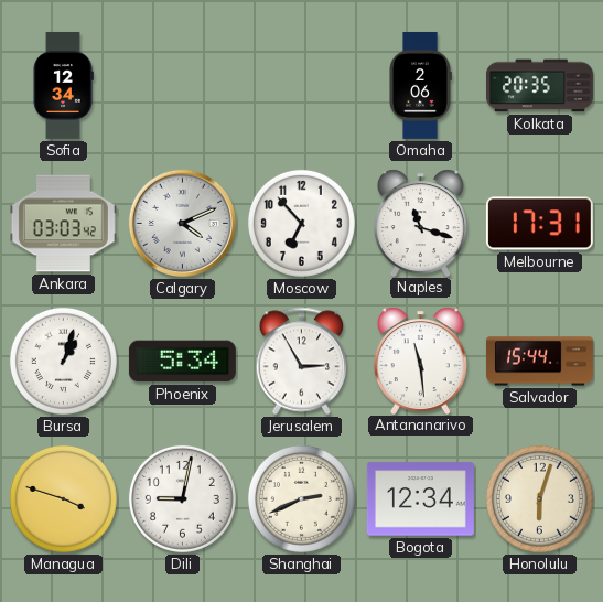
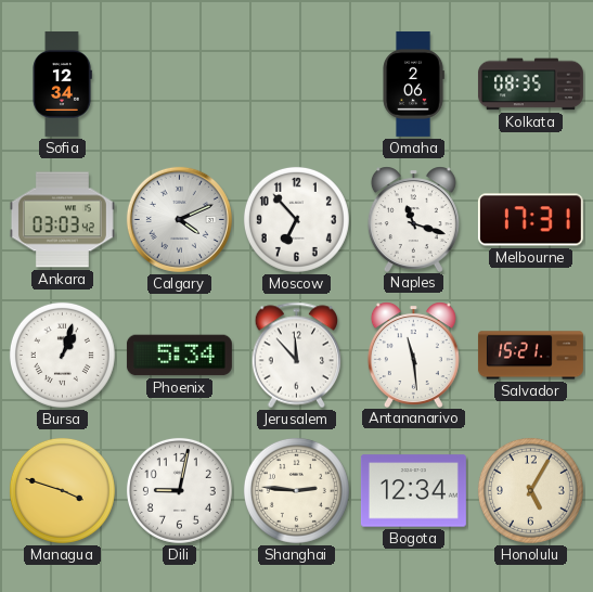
Kolkata: 20:35 -> 08:35 (530, 85)
Jerusalem: 2:55 -> 11:53 (297, 356)
Salvador: 15:44 -> 15:21 (530, 356)
Shanghai: 2:41 -> 2:46 (296, 490)
Honolulu: 6:03 -> 5:05 (530, 490)
